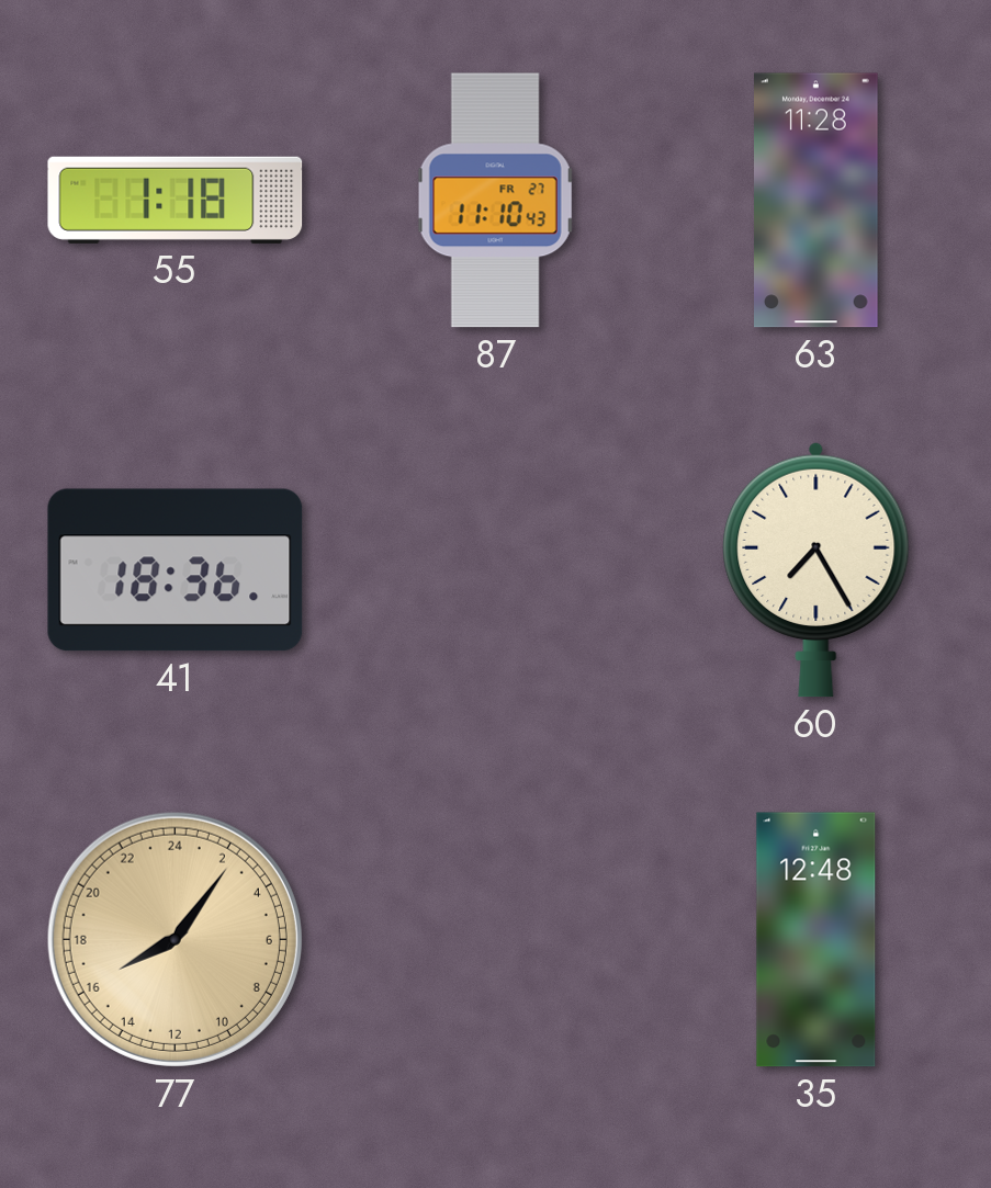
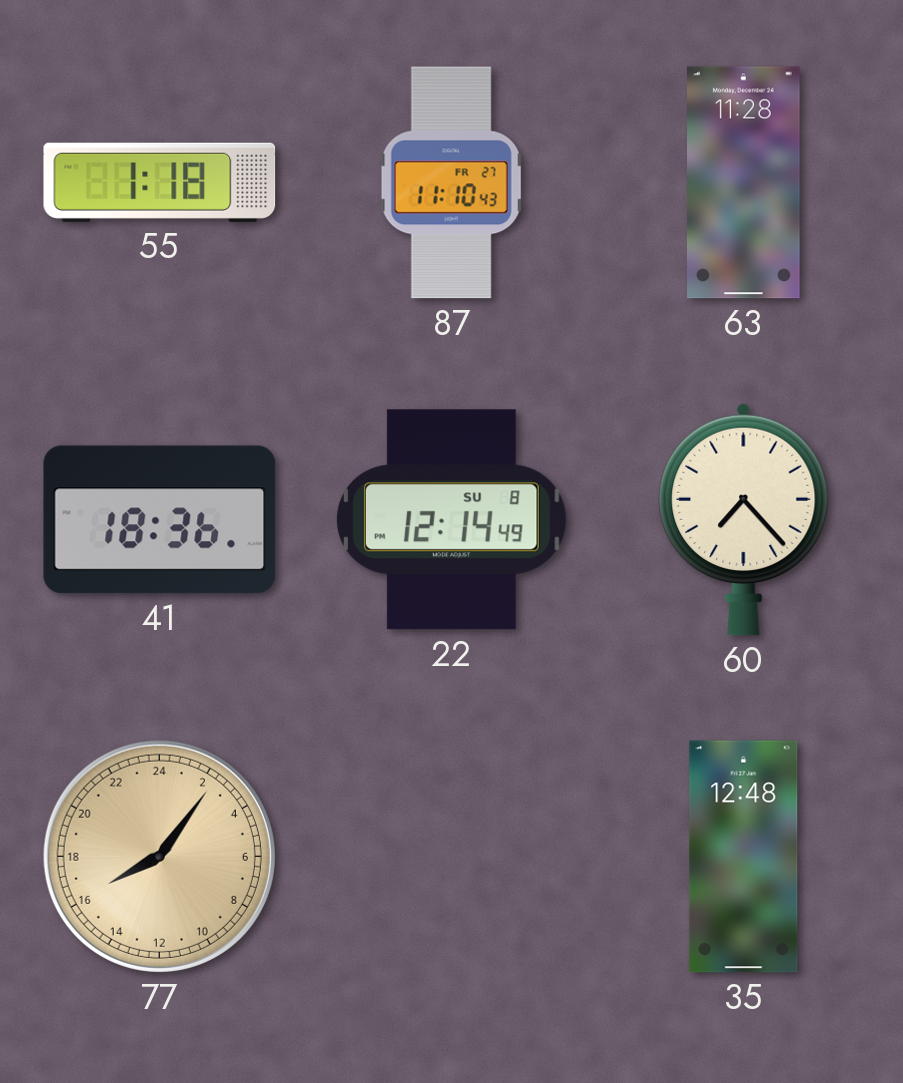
22: none -> 12:14 (451, 520)
60: 7:25 -> 7:23 (744, 519)
